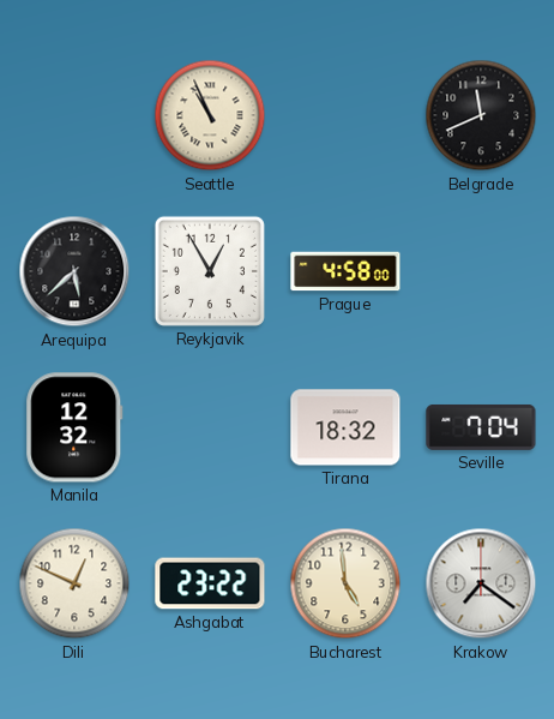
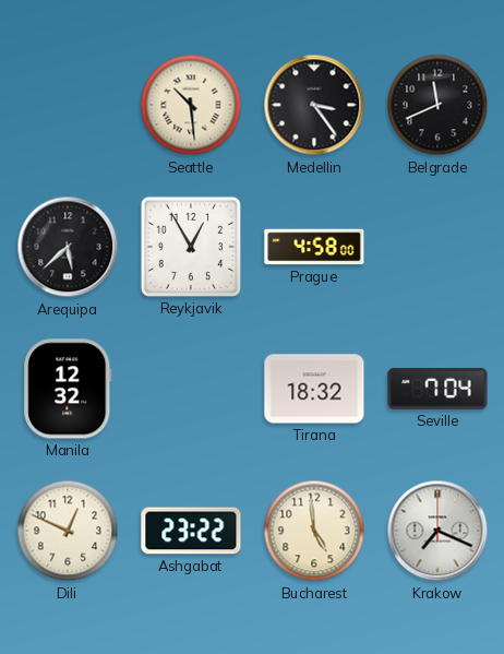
Seattle: 10:56 -> 10:29 (191, 105)
Medellin: none -> 3:24 (314, 105)
Krakow: 7:21 -> 7:19 (437, 531)
